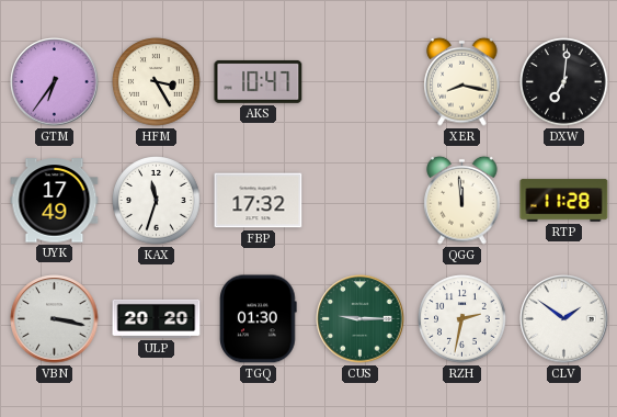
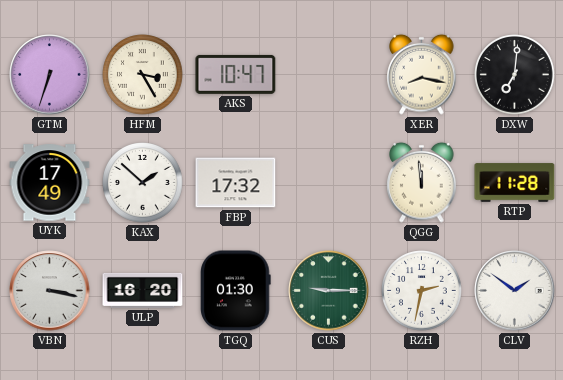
GTM: 6:36 -> 6:33 (50, 75)
KAX: 11:33 -> 1:52 (143, 183)
ULP: 20:20 -> 16:20 (143, 290)
